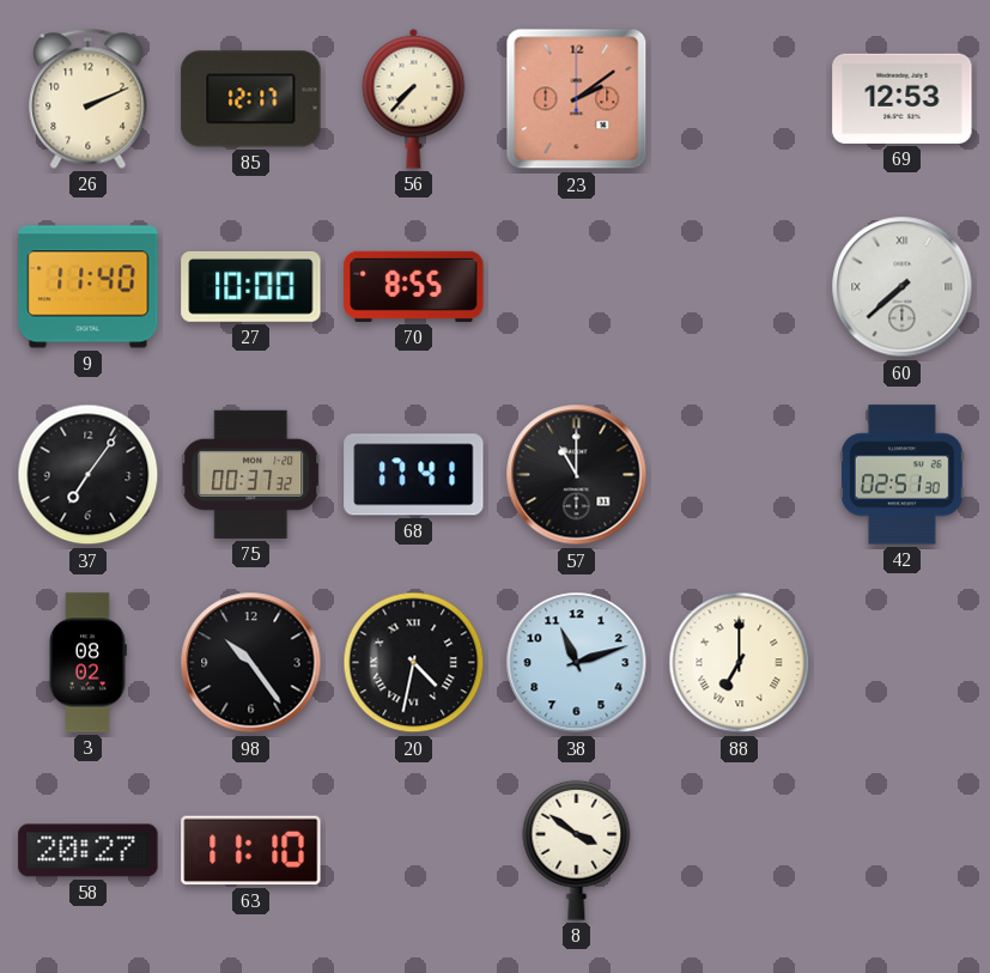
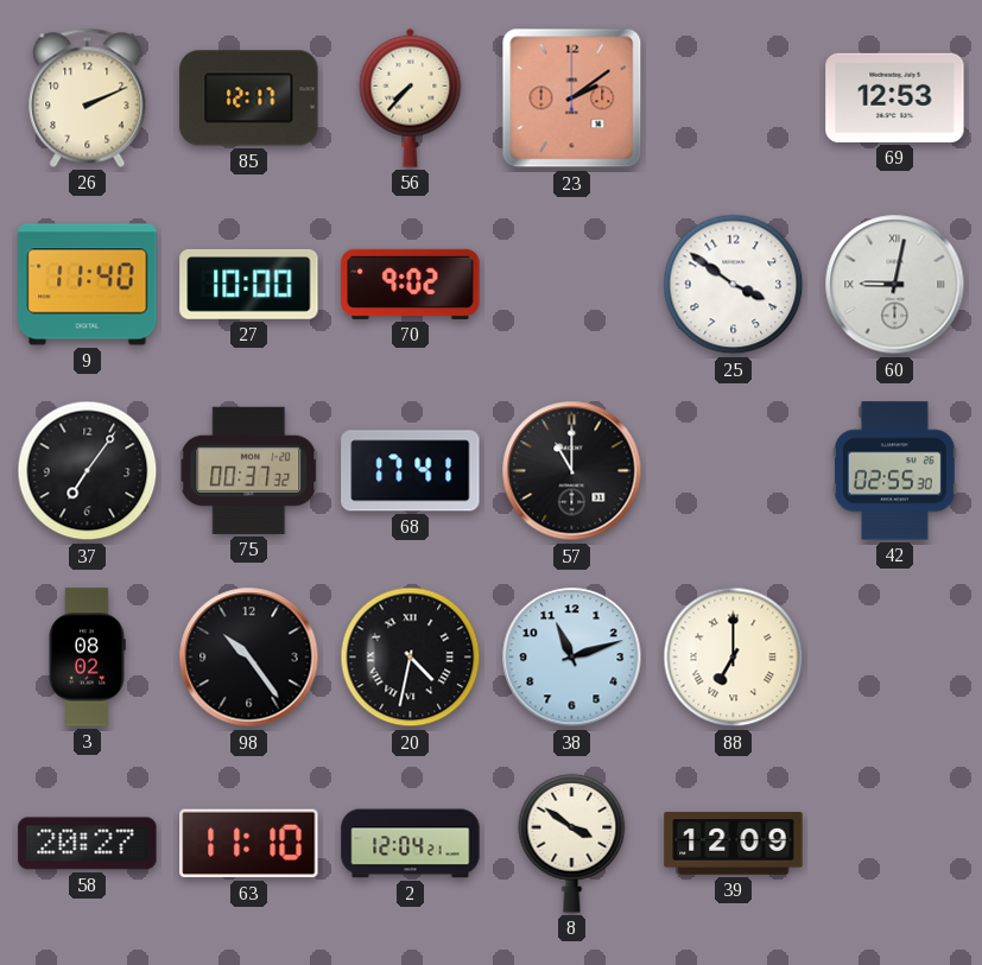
70: 8:55 -> 9:02 (411, 284)
25: none -> 3:51 (734, 285)
60: 7:38 -> 9:02 (895, 285)
42: 02:51 -> 02:55 (894, 471)
2: none -> 12:04 (411, 844)
39: none -> 12:09 (734, 844)
